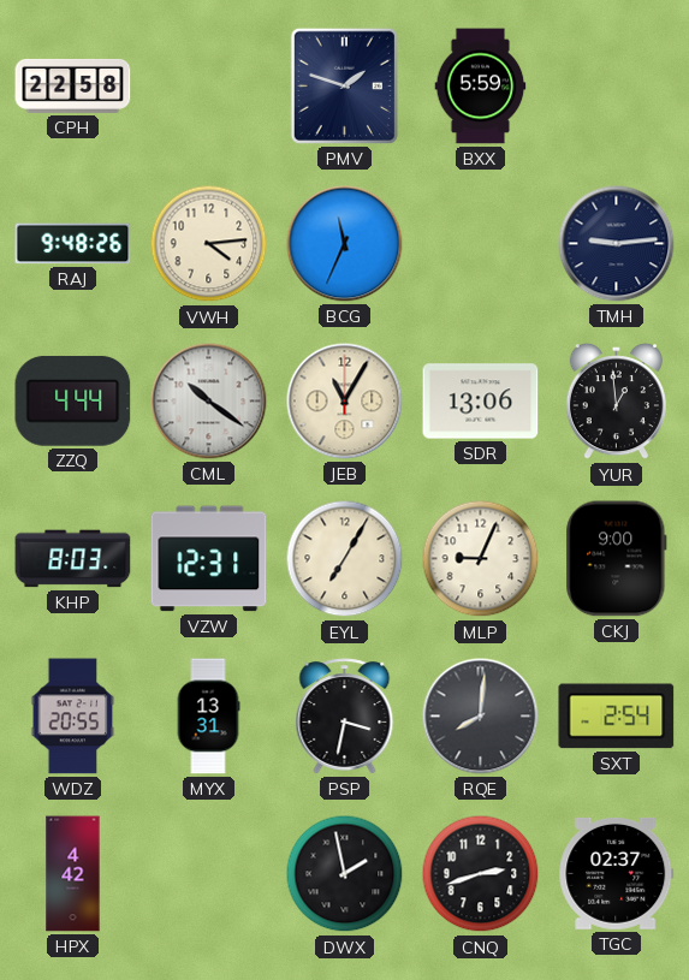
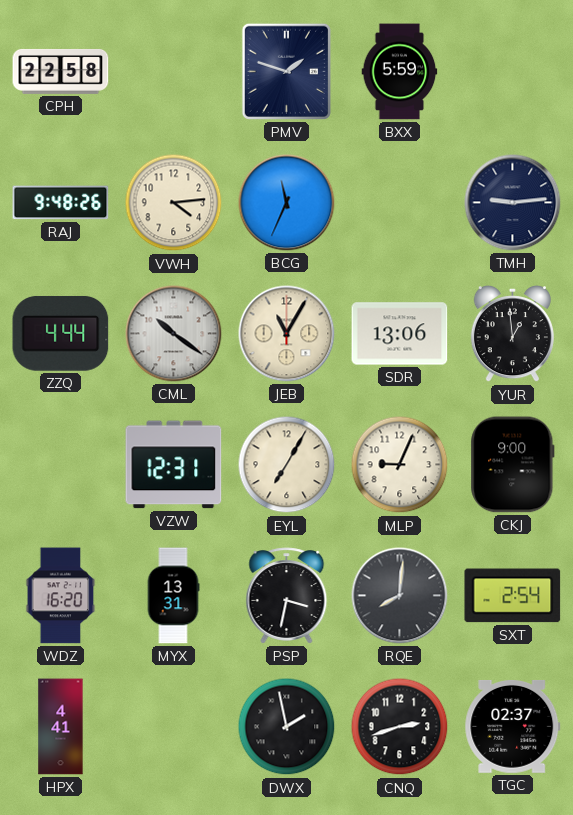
KHP: 8:03 -> none (73, 559)
WDZ: 20:55 -> 16:20 (61, 596)
HPX: 4:42 -> 4:41 (61, 727)
